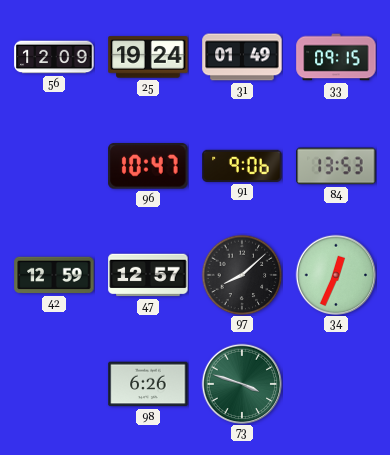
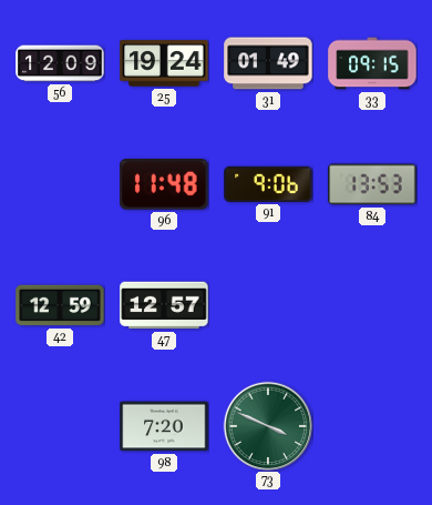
96: 10:47 -> 11:48 (164, 184)
97: 8:08 -> none (242, 275)
34: 12:34 -> none (336, 275)
98: 6:26 -> 7:20 (164, 426)
73: 3:48 -> 3:49 (268, 426)
